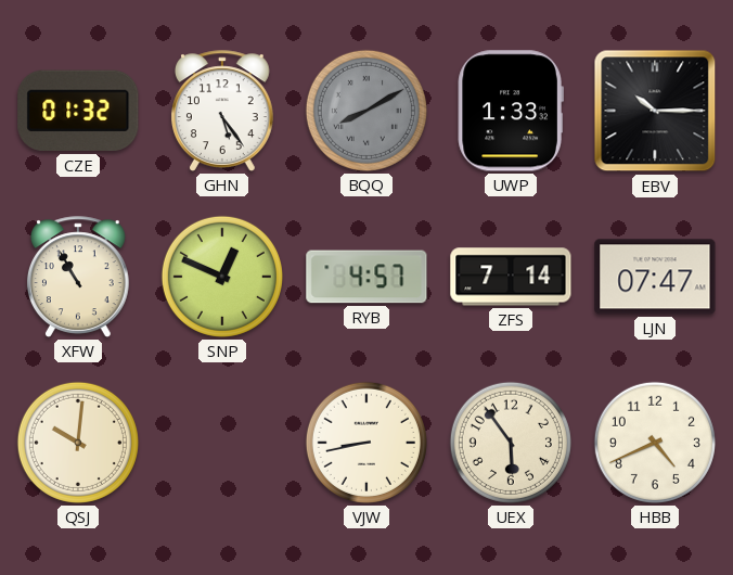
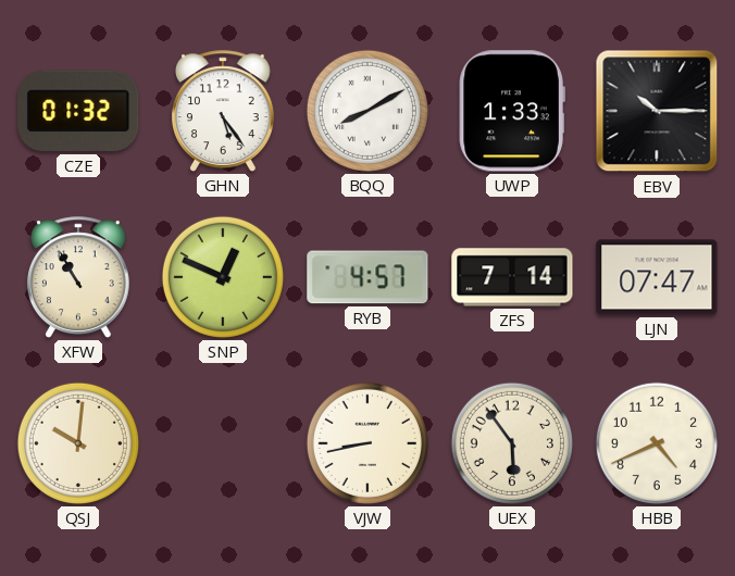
BQQ dial: grey -> white (367, 111)
